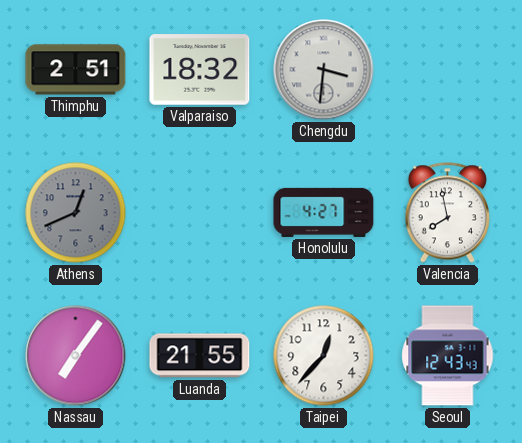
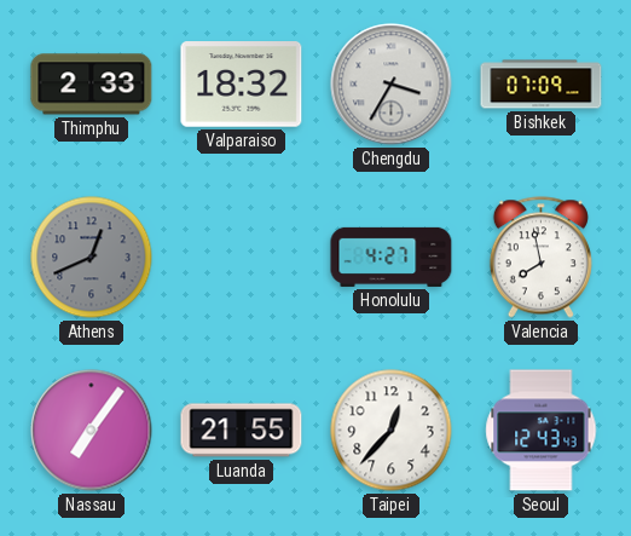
Thimphu: 2:51 -> 2:33 (92, 85)
Chengdu: 3:31 -> 3:35 (392, 85)
Bishkek: none -> 07:09 (542, 85)
